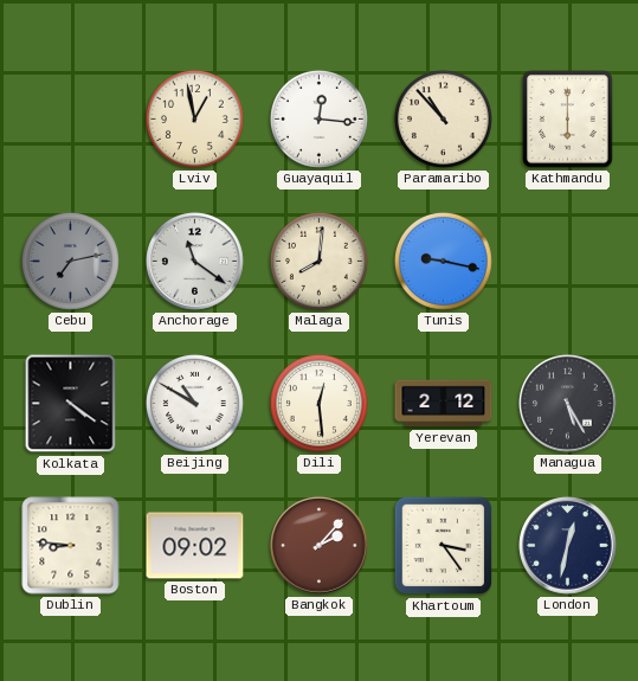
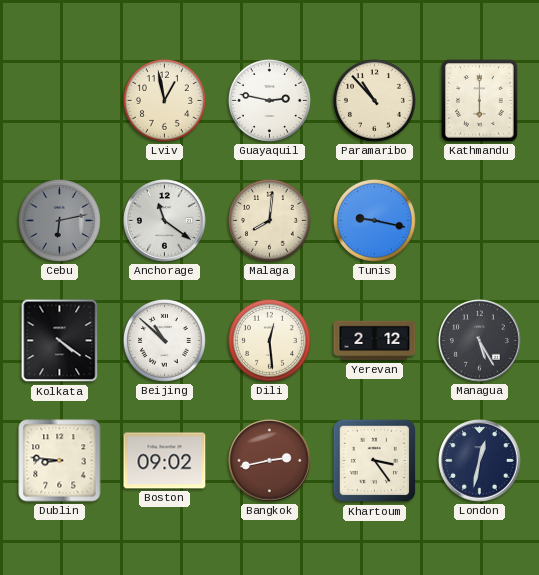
Guayaquil: 12:16 -> 2:47 (269, 100)
Cebu: 7:13 -> 6:13 (59, 220)
Beijing: 10:50 -> 10:52 (164, 340)
Bangkok: 2:07 -> 2:43 (270, 461)
